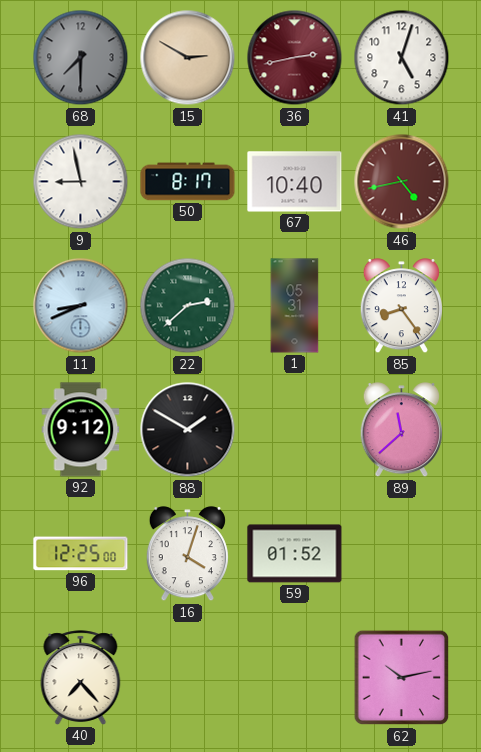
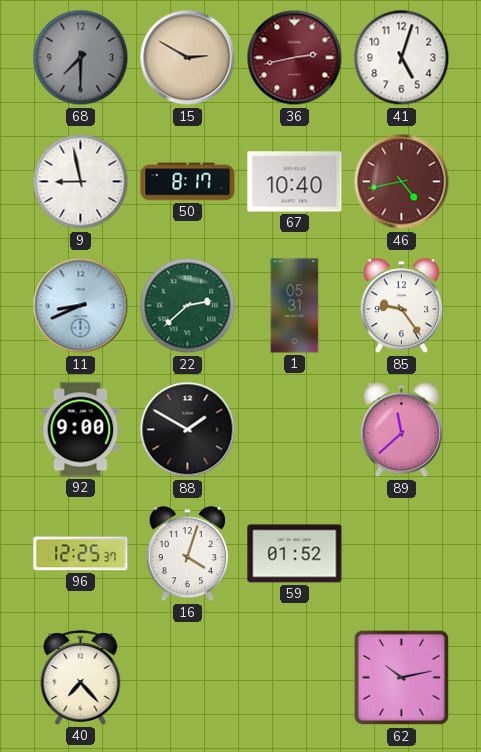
85: 8:24 -> 9:24 (401, 306)
92: 9:12 -> 9:00 (81, 430)
96: 12:25:00 -> 12:25:37 (81, 554)
